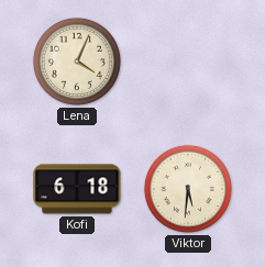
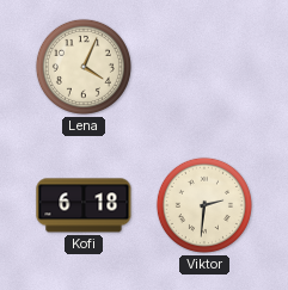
Viktor: 5:31 -> 2:31 (204, 205)
